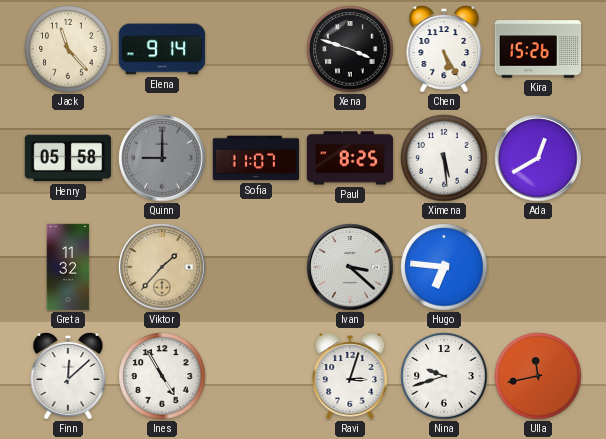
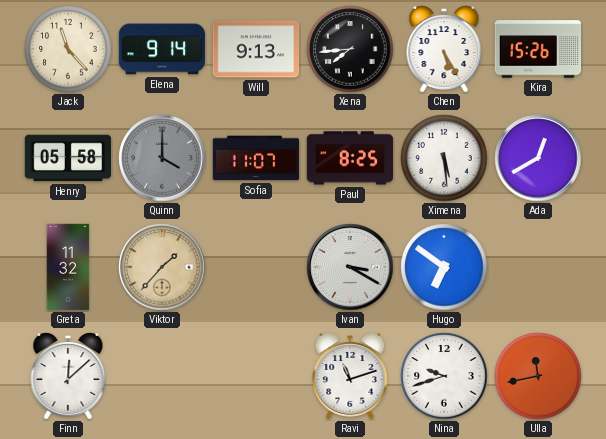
Will: none -> 9:13 (256, 49)
Xena: 3:48 -> 7:44 (350, 49)
Quinn: 9:00 -> 4:00 (162, 158)
Ivan: 3:22 -> 3:20 (350, 267)
Hugo: 6:46 -> 6:51 (444, 267)
Ines: 4:55 -> none (162, 376)
Ravi: 3:03 -> 11:12 (350, 377)
